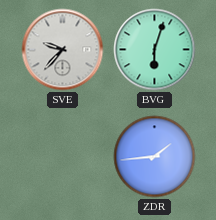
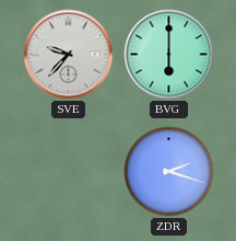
BVG: 6:03 -> 6:00 (169, 55)
ZDR: 1:44 -> 2:18 (169, 172)
